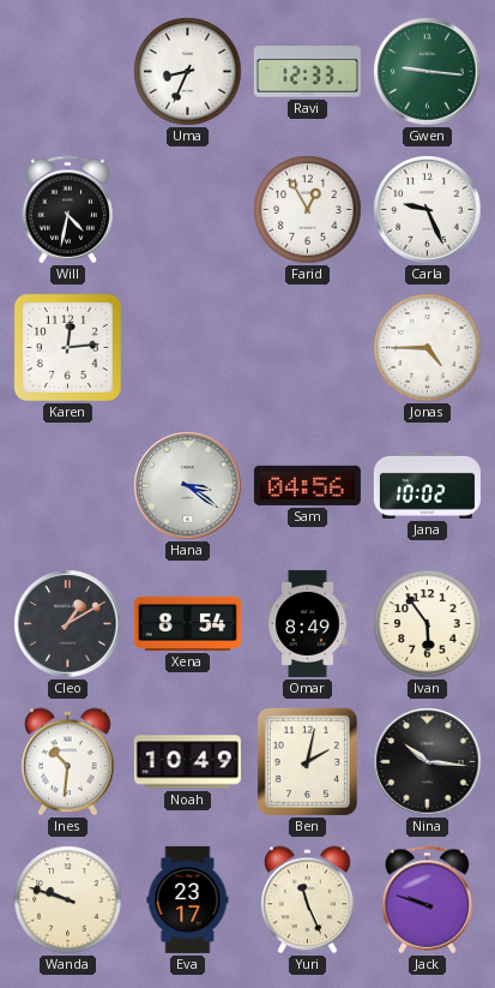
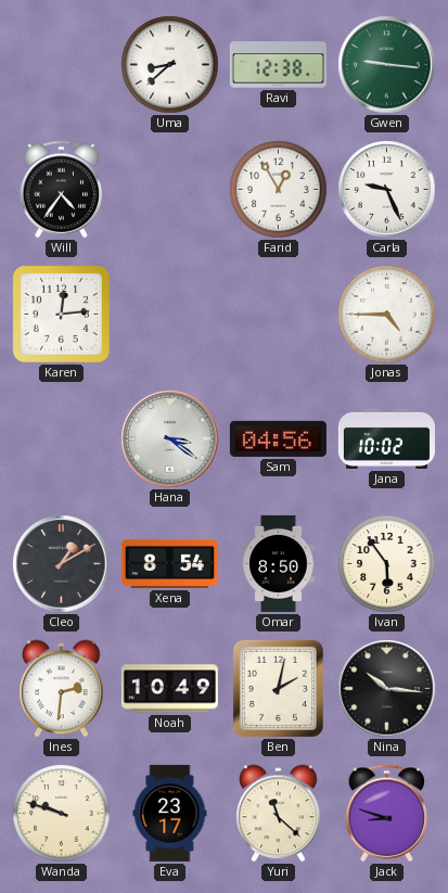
Uma: 8:34 -> 8:38 (170, 65)
Ravi: 12:33 -> 12:38 (278, 65)
Will: 4:32 -> 4:36 (62, 190)
Omar: 8:49 -> 8:50 (279, 563)
Ines: 10:31 -> 2:31 (62, 689)
Yuri: 11:26 -> 11:22 (279, 814)
Jack: 9:48 -> 8:48 (387, 814)
